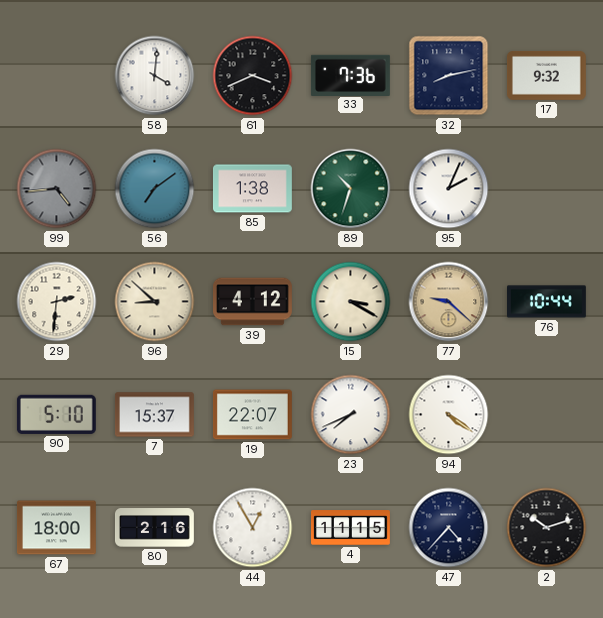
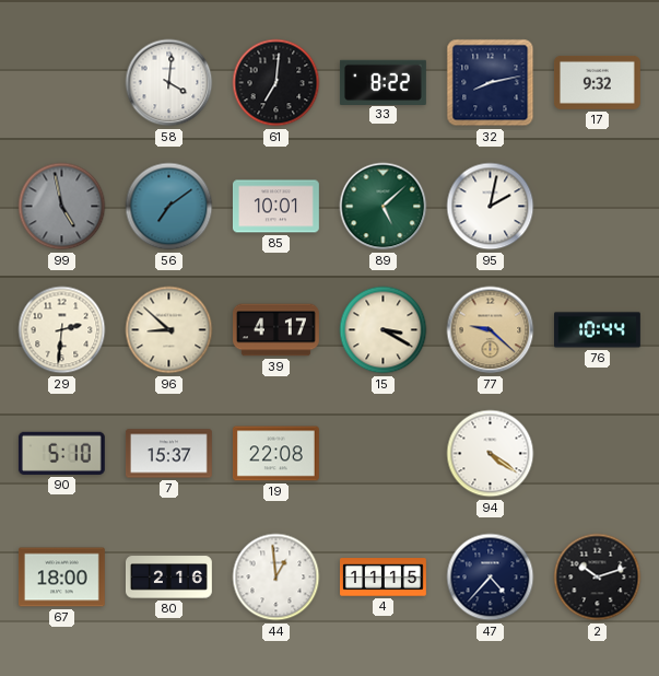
61: 3:41 -> 7:01 (276, 83)
33: 7:36 -> 8:22 (383, 82)
99: 4:44 -> 4:58 (62, 207)
85: 1:38 -> 10:01 (275, 207)
89: 10:33 -> 5:08 (384, 207)
95: 2:04 -> 2:02 (491, 207)
39: 4:12 -> 4:17 (276, 330)
19: 22:07 -> 22:08 (275, 454)
23: 7:41 -> none (351, 415)
44: 12:55 -> 12:59 (276, 578)
